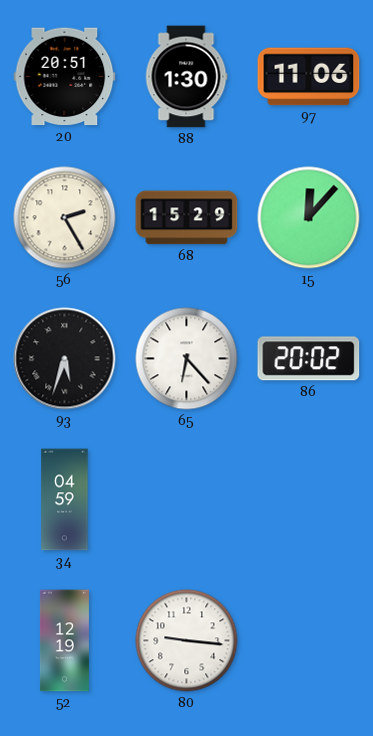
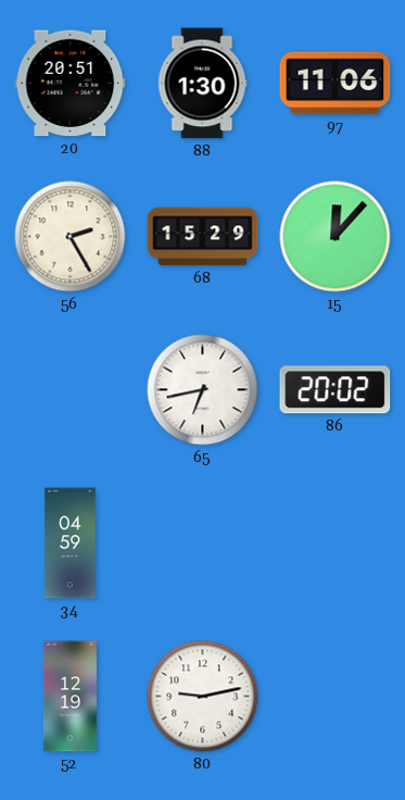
93: 5:33 -> none (65, 359)
65: 6:23 -> 6:43 (203, 390)
80: 9:16 -> 9:13 (203, 697)
